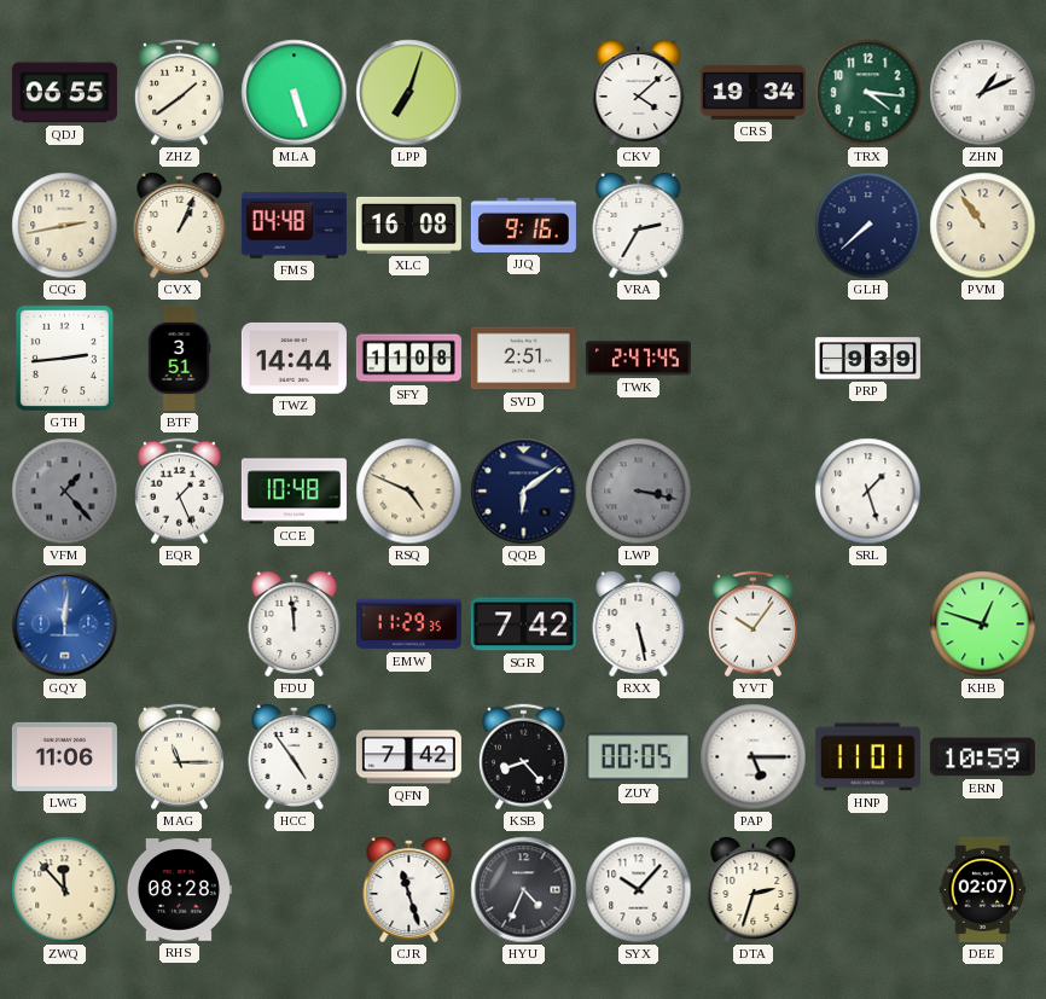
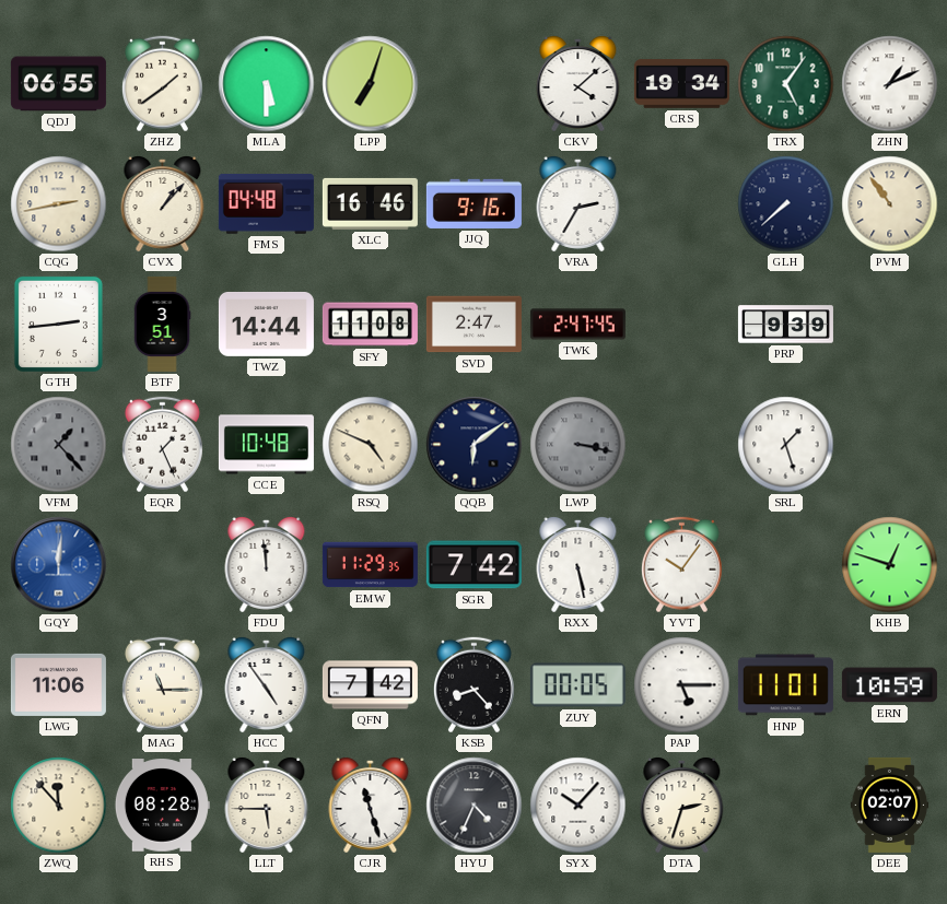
MLA: 5:27 -> 5:30 (267, 84)
TRX: 4:16 -> 5:06 (786, 84)
CVX: 1:04 -> 1:07 (163, 203)
XLC: 16:08 -> 16:46 (370, 203)
SVD: 2:51 -> 2:47 (473, 325)
LLT: none -> 5:45 (267, 805)
